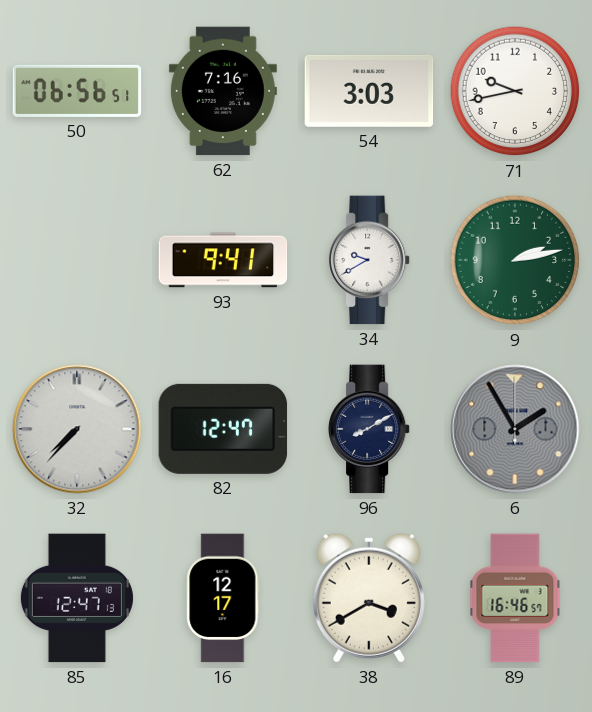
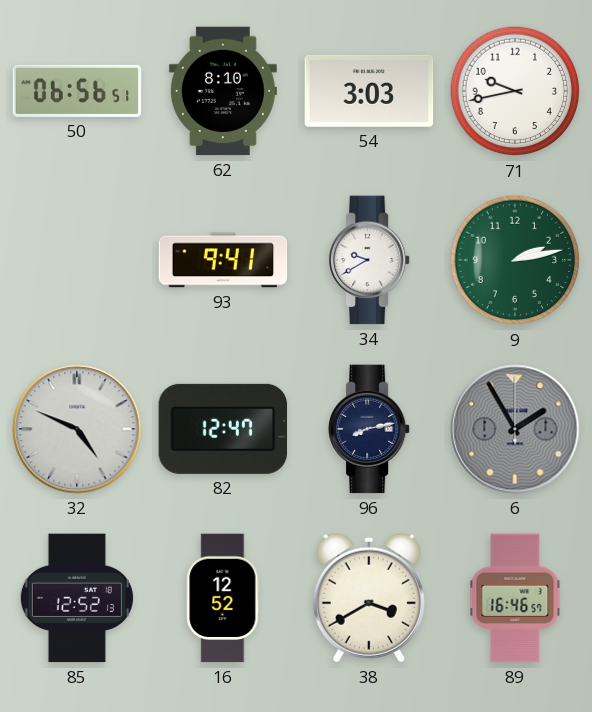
62: 7:16 -> 8:10 (223, 91)
32: 7:37 -> 4:49 (77, 429)
96: 8:10 -> 8:13 (370, 429)
85: 12:47 -> 12:52 (77, 598)
16: 12:17 -> 12:52 (223, 598)
